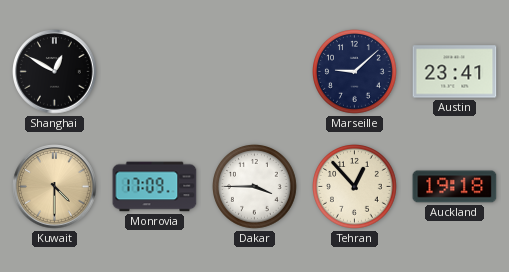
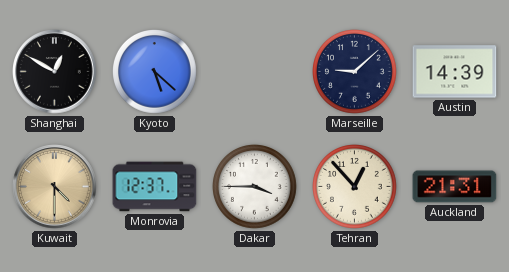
Kyoto: none -> 5:22 (155, 72)
Austin: 23:41 -> 14:39 (455, 72)
Monrovia: 17:09 -> 12:37 (155, 187)
Auckland: 19:18 -> 21:31 (455, 187)
